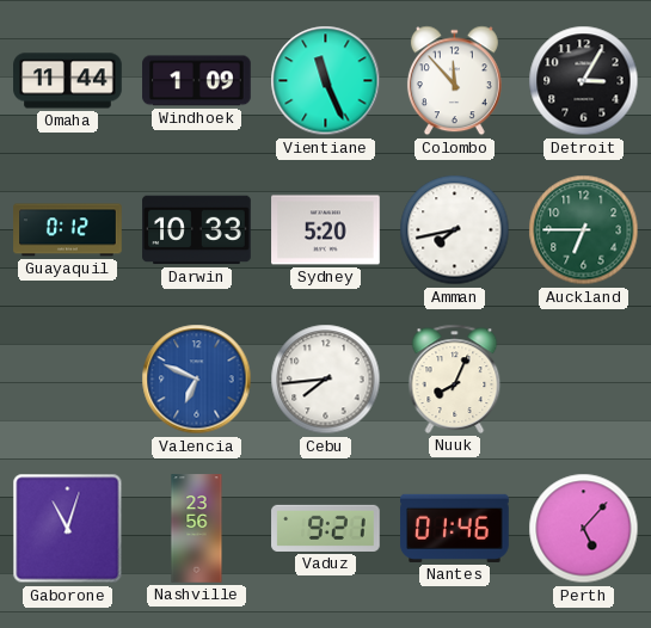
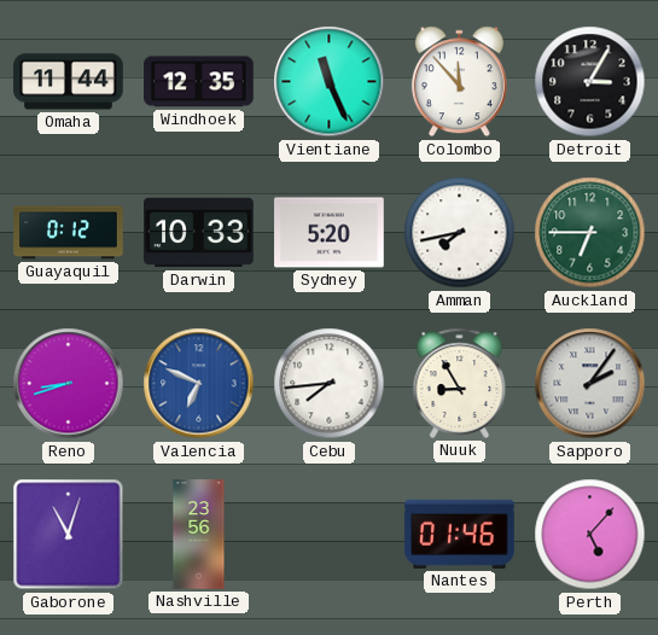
Windhoek: 1:09 -> 12:35 (199, 82)
Reno: none -> 8:42 (69, 384)
Nuuk: 8:04 -> 8:55 (460, 383)
Sapporo: none -> 2:06 (590, 384)
Vaduz: 9:21 -> none (326, 528)
